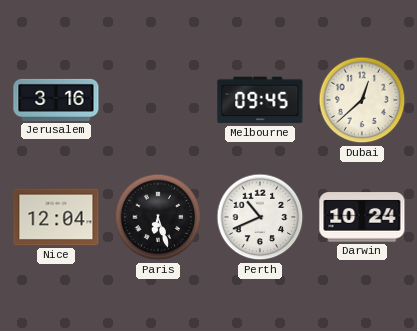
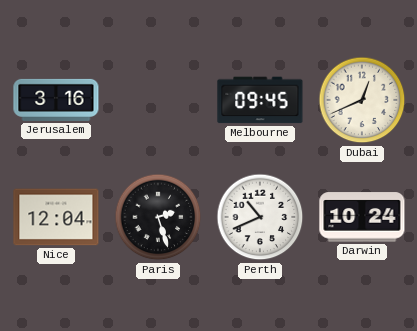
Dubai: 12:38 -> 12:41 (362, 100)
Paris: 6:27 -> 2:27 (158, 217)
